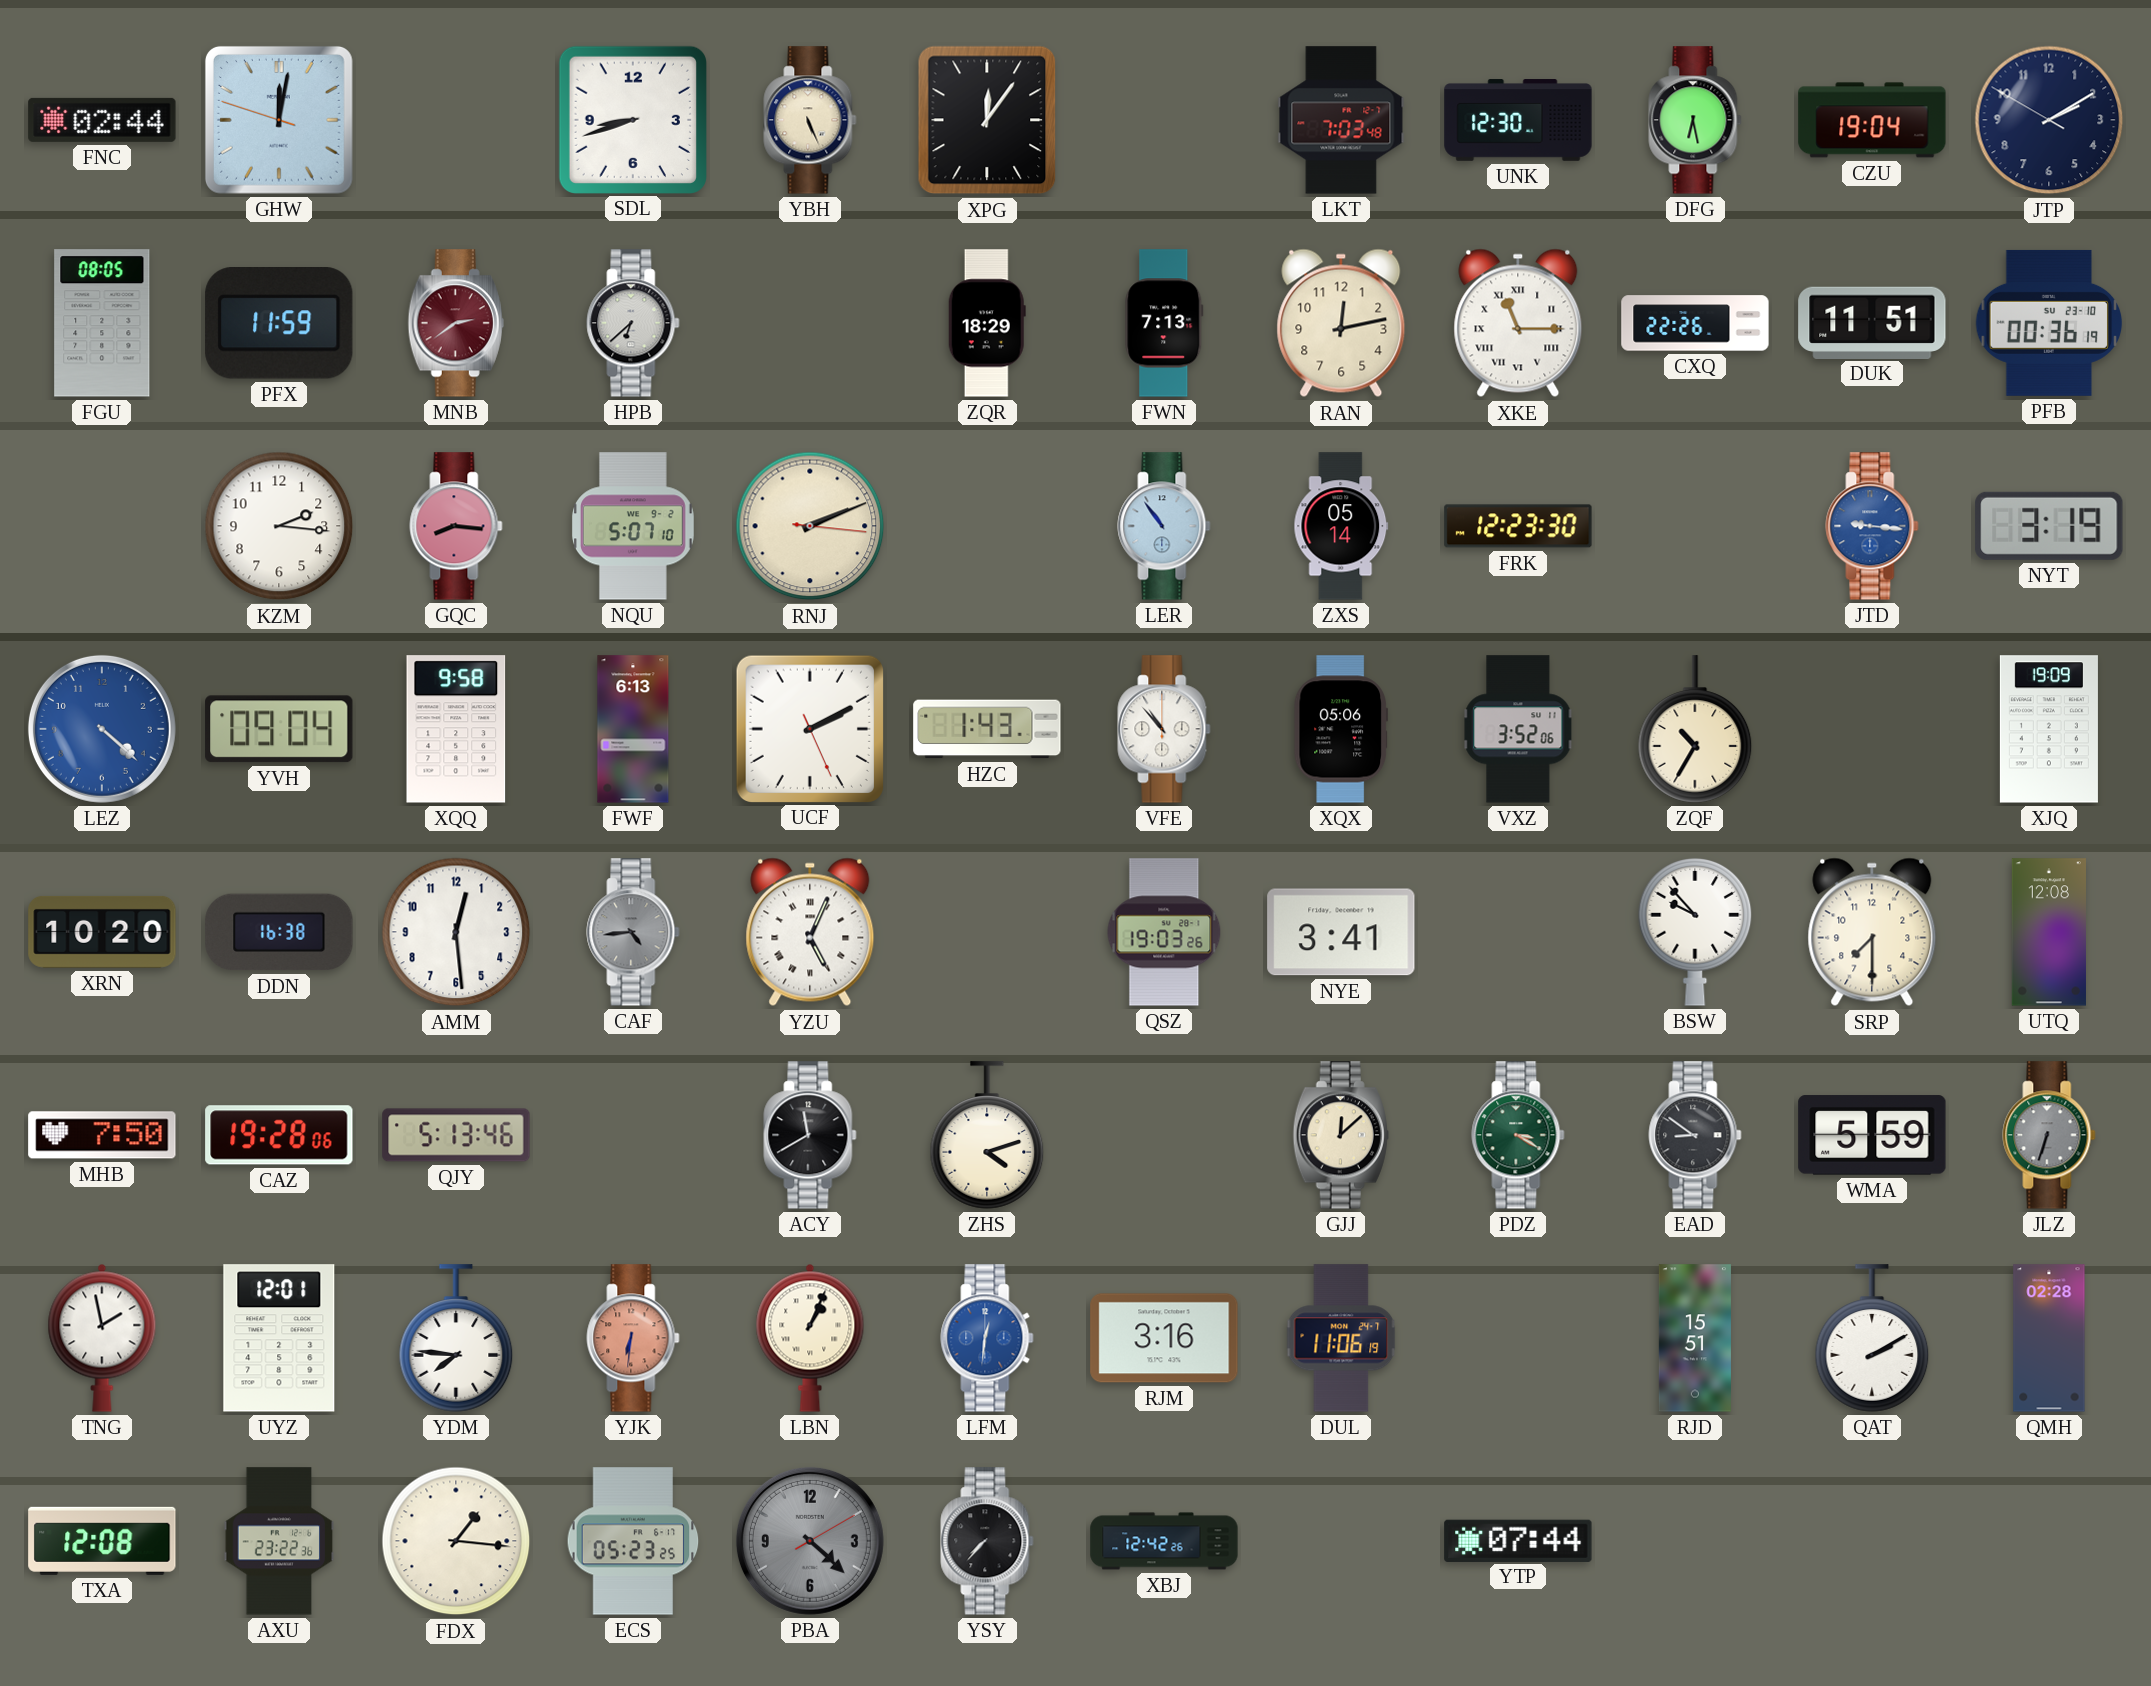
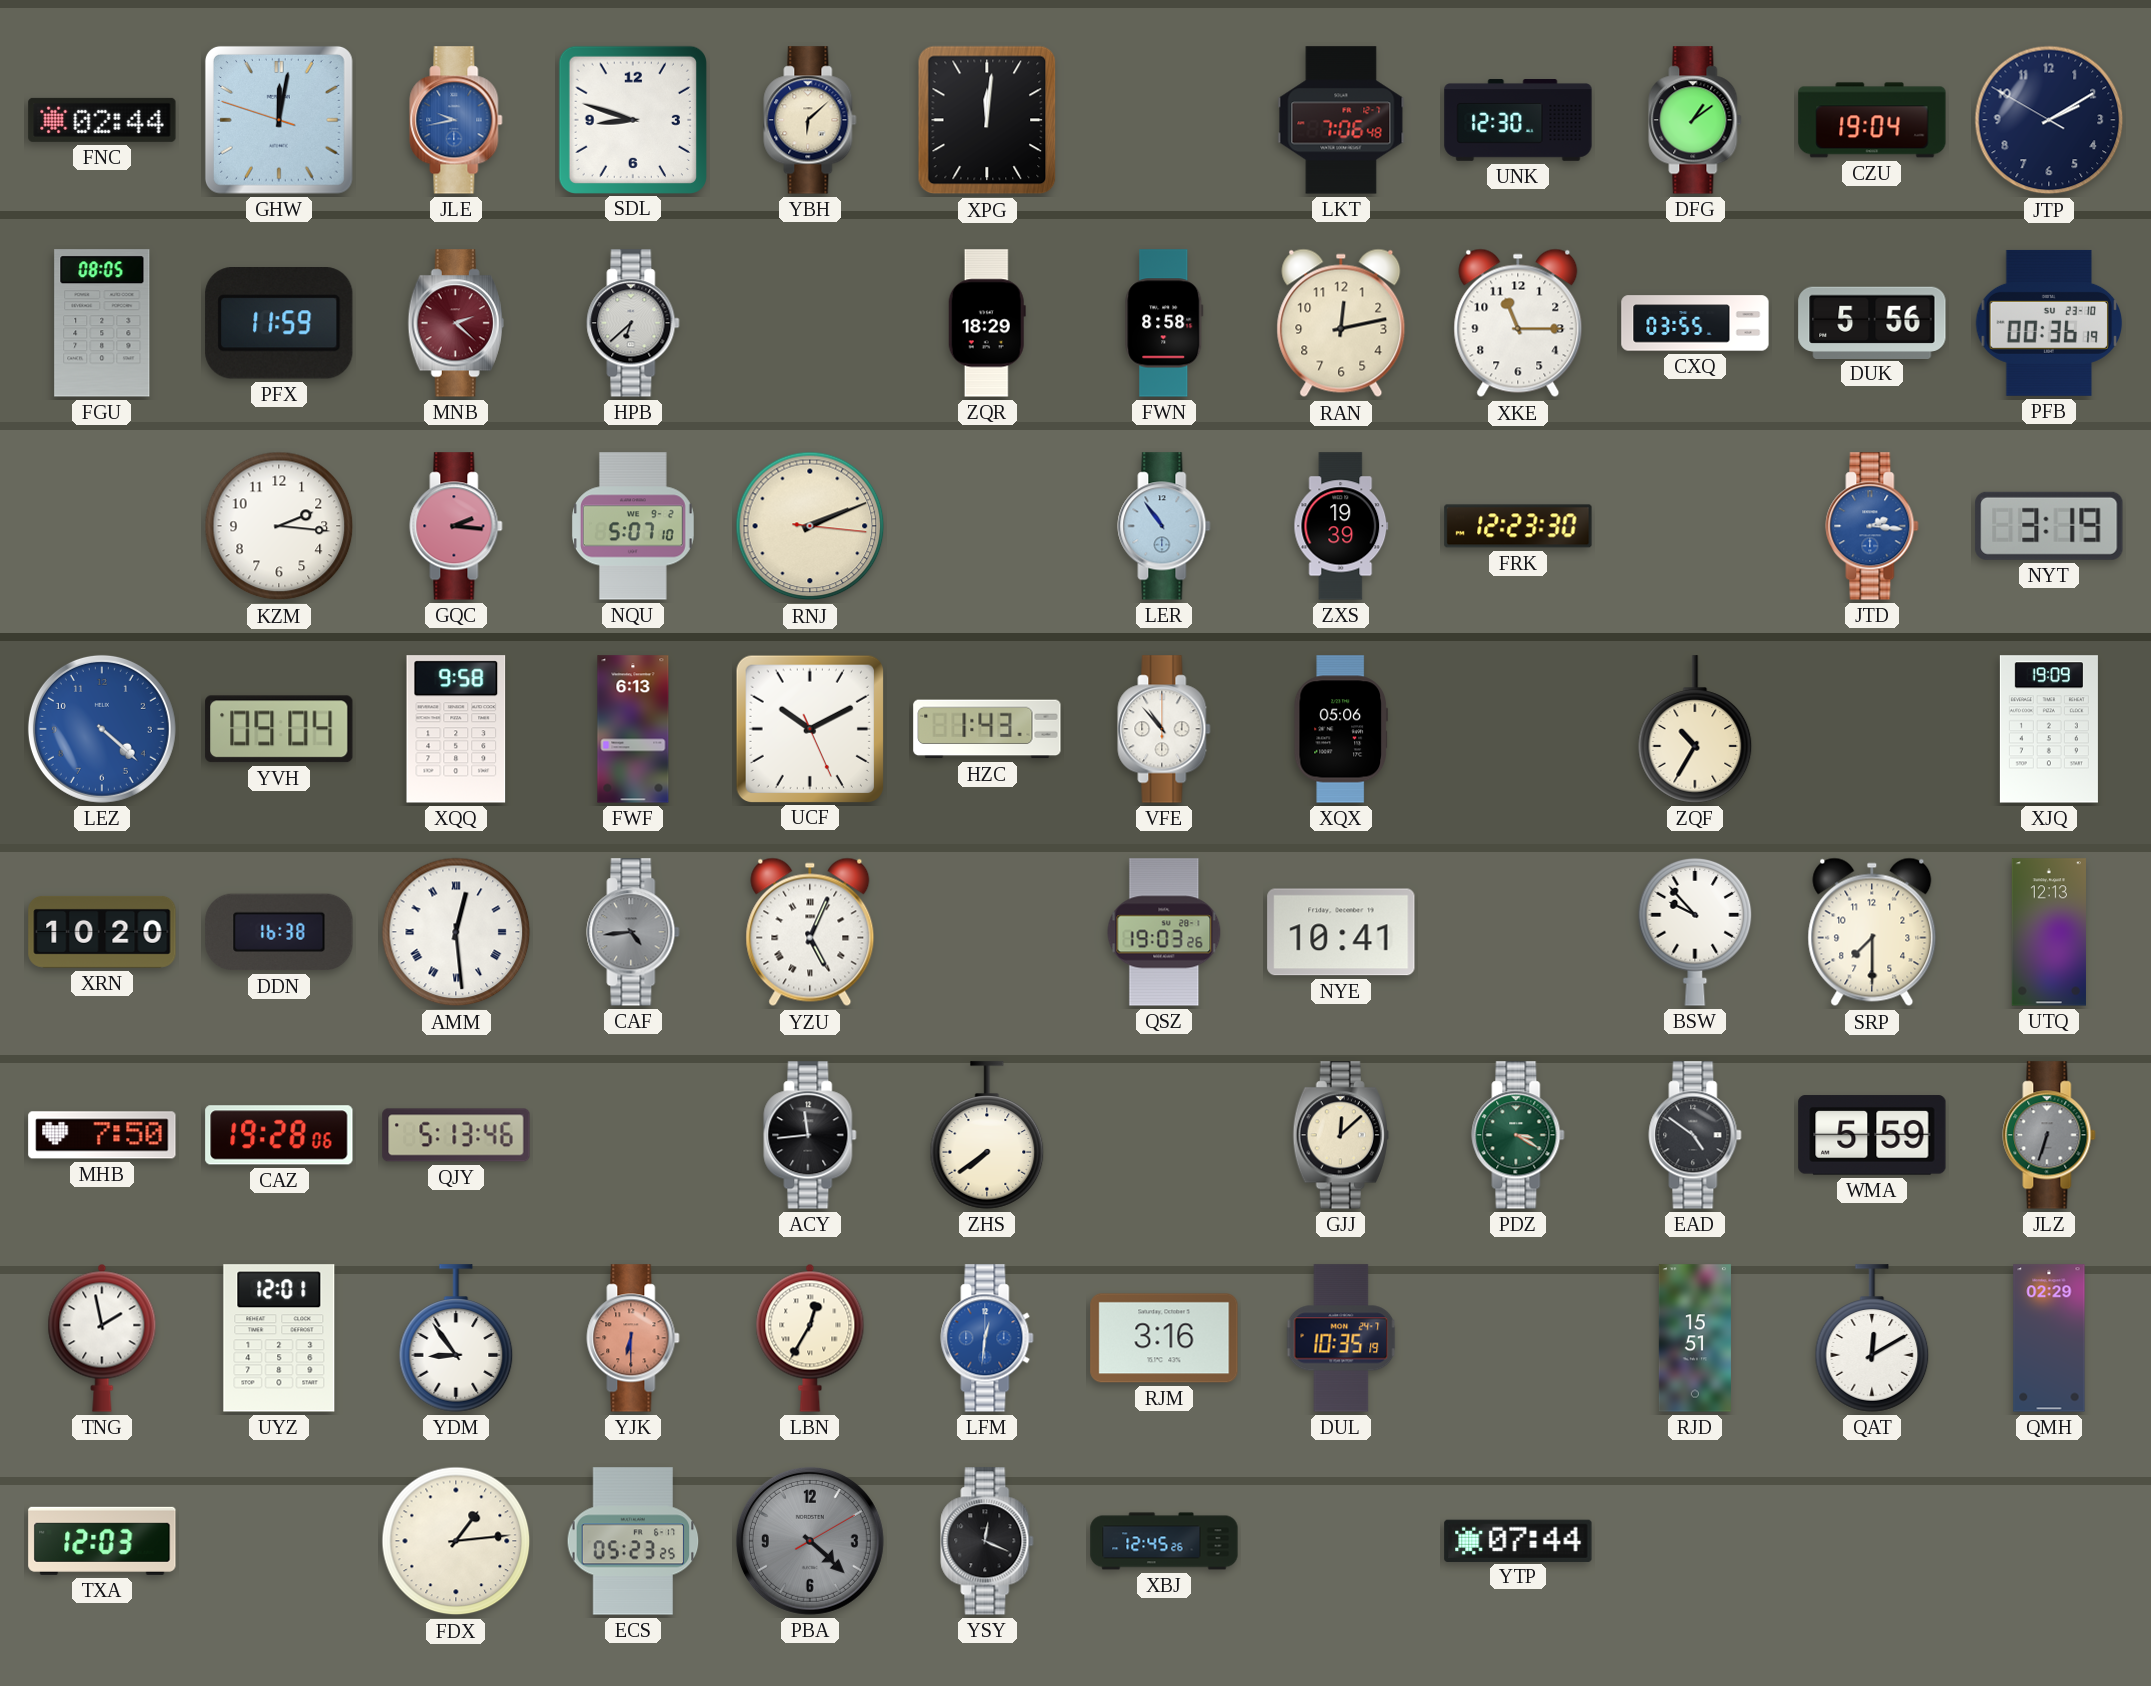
JLE: none -> 9:43 (456, 120)
SDL: 8:42 -> 8:48 (632, 119)
YBH: 5:26 -> 6:08 (810, 120)
XPG: 12:06 -> 12:01 (987, 120)
LKT: 7:03 -> 7:06 (1341, 120)
DFG: 6:28 -> 1:09 (1695, 120)
MNB: 2:39 -> 2:22 (456, 323)
FWN: 7:13 -> 8:58 (1164, 323)
XKE numerals: Roman -> Arabic (1518, 323)
CXQ: 22:26 -> 03:55 (1695, 323)
DUK: 11:51 -> 5:56 (1872, 322)
GQC: 8:16 -> 2:16 (456, 526)
ZXS: 05:14 -> 19:39 (1341, 526)
JTD: 9:16 -> 2:16 (1872, 526)
UCF: 2:10 -> 10:10 (809, 728)
VXZ: 3:52 -> none (1518, 729)
AMM numerals: Arabic -> Roman (456, 932)
NYE: 3:41 -> 10:41 (1341, 932)
UTQ: 12:08 -> 12:13 (2049, 932)
ACY: 11:40 -> 11:44 (810, 1135)
ZHS: 4:12 -> 7:39 (987, 1135)
EAD: 8:51 -> 4:51 (1695, 1135)
YDM: 7:46 -> 8:54 (456, 1338)
YJK: 6:31 -> 6:30 (633, 1338)
LBN: 1:04 -> 12:35 (810, 1338)
DUL: 11:06 -> 10:35 (1341, 1338)
QAT: 2:10 -> 12:10 (1872, 1338)
QMH: 02:28 -> 02:29 (2049, 1338)
TXA: 12:08 -> 12:03 (102, 1541)
AXU: 23:22 -> none (279, 1541)
FDX: 1:16 -> 1:14 (456, 1541)
YSY: 7:37 -> 12:19 (987, 1541)
XBJ: 12:42 -> 12:45 (1164, 1541)
